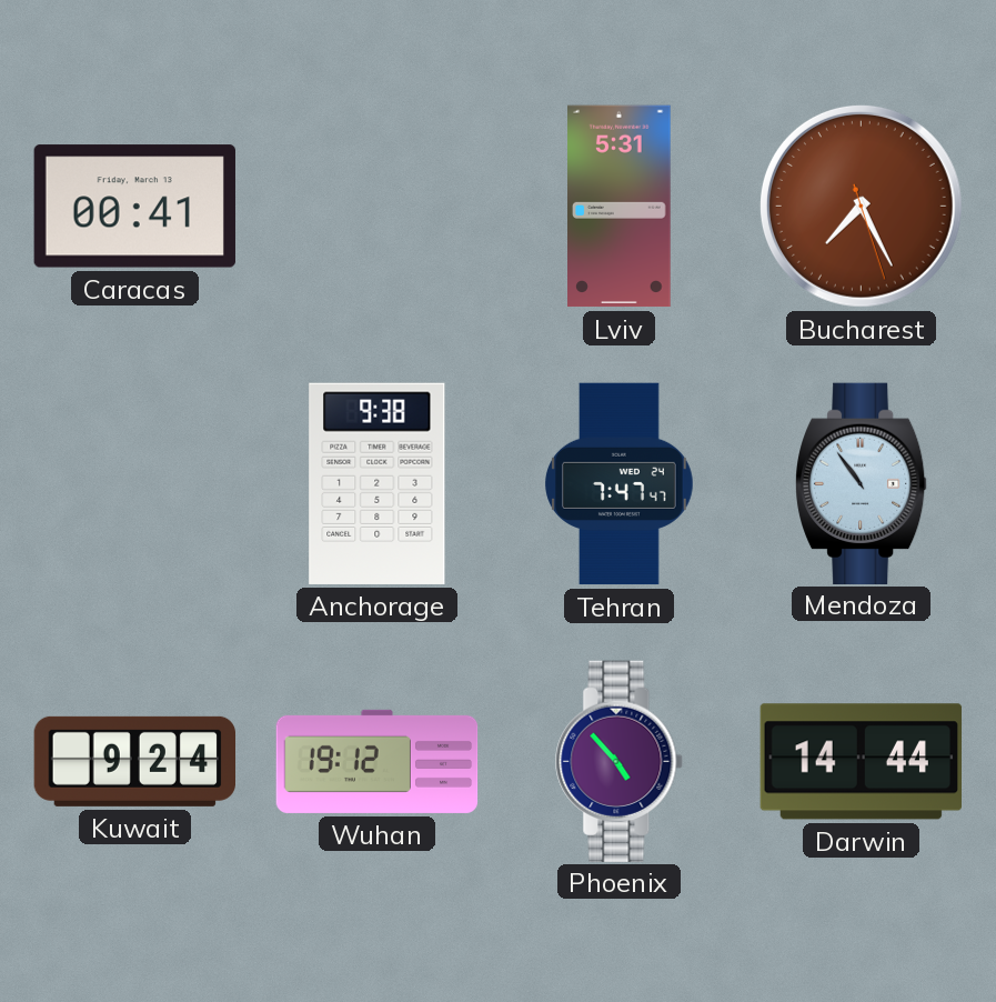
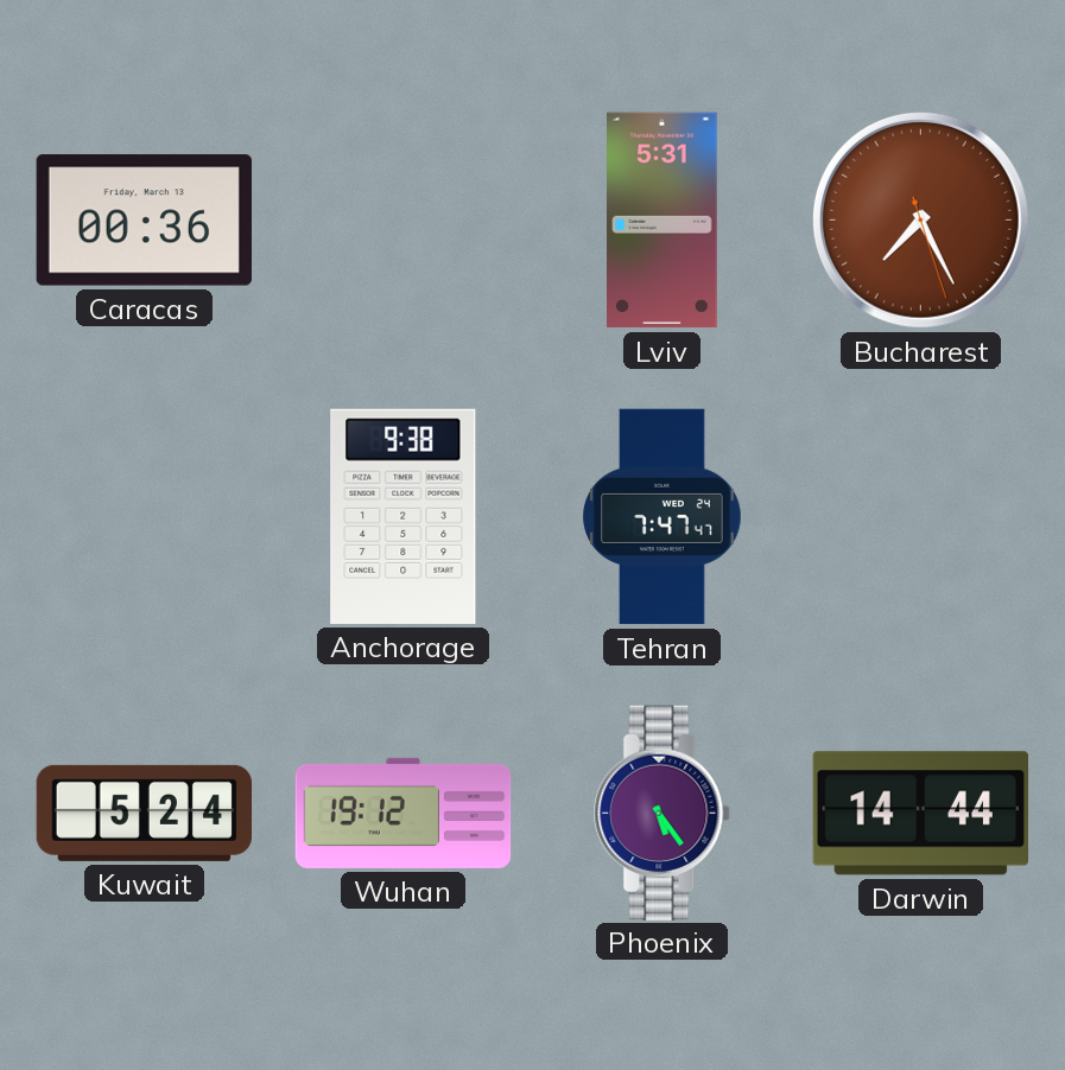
Caracas: 00:41 -> 00:36 (144, 221)
Mendoza: 10:54 -> none (862, 483)
Kuwait: 9:24 -> 5:24 (145, 813)
Phoenix: 4:53 -> 5:24 (663, 813)
